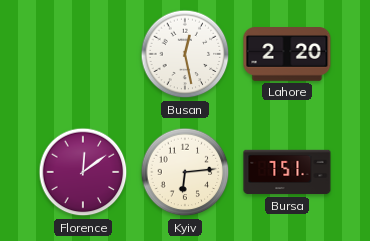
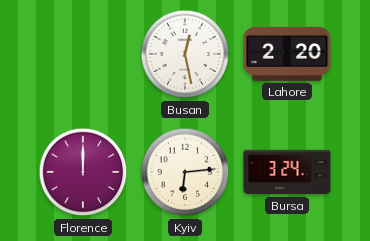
Florence: 12:09 -> 12:00 (83, 172)
Bursa: 7:51 -> 3:24 (287, 172)
